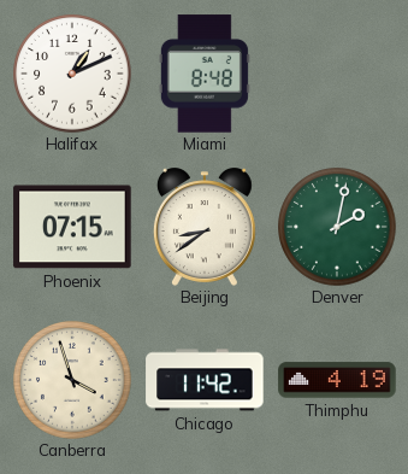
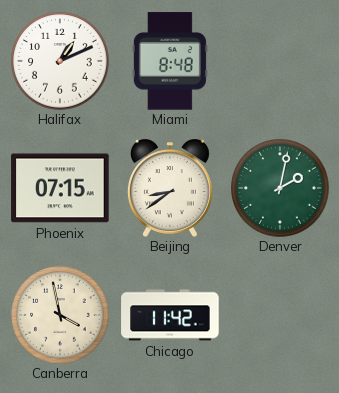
Canberra: 3:57 -> 3:58 (60, 315)
Thimphu: 4:19 -> none (337, 380)
